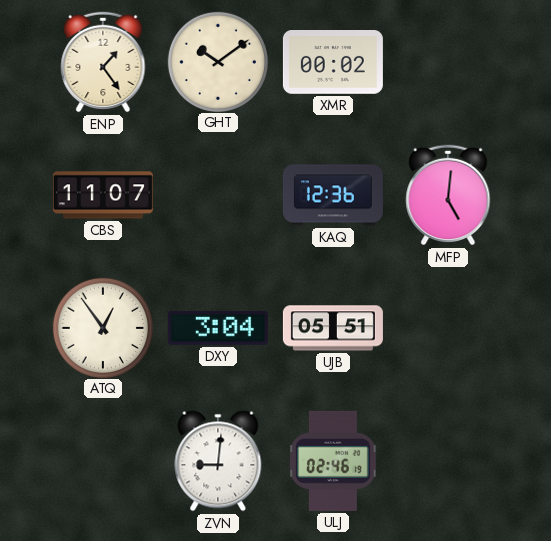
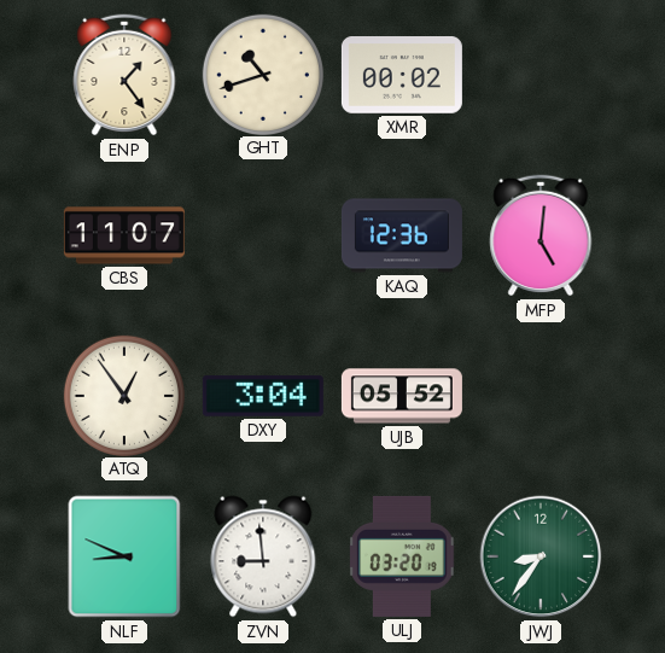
GHT: 10:09 -> 10:42 (262, 74)
UJB: 05:51 -> 05:52 (402, 396)
NLF: none -> 8:49 (124, 556)
ZVN: 9:01 -> 8:59 (263, 556)
ULJ: 02:46 -> 03:20 (402, 556)
JWJ: none -> 8:36 (541, 556)
